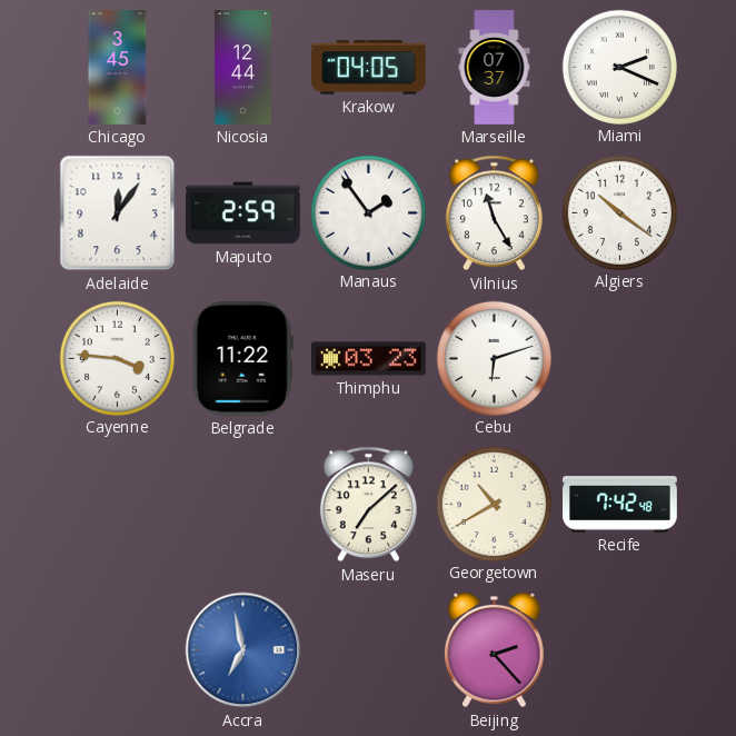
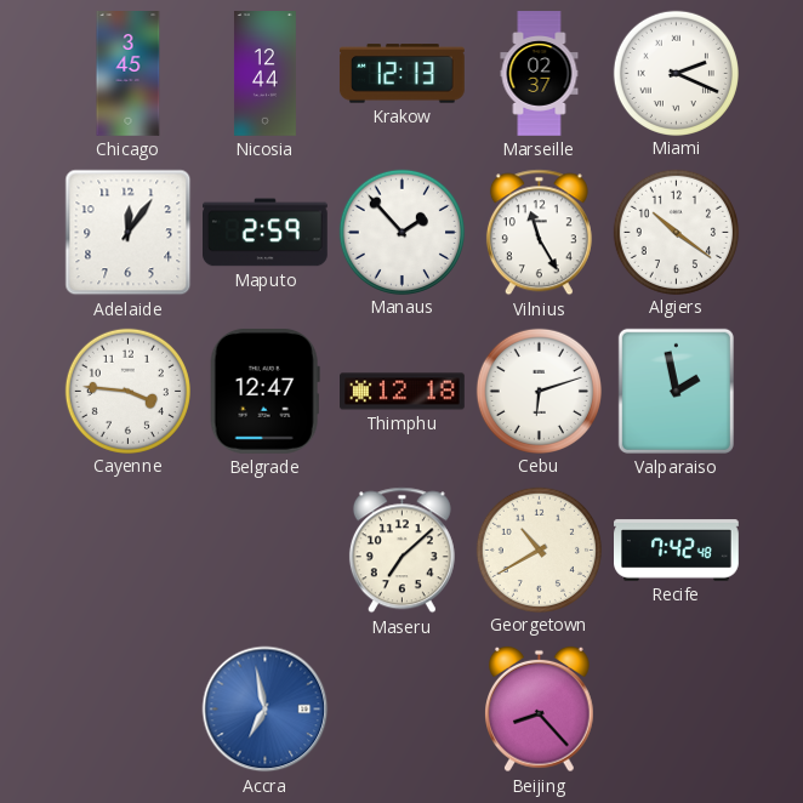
Krakow: 04:05 -> 12:13 (401, 74)
Marseille: 07:37 -> 02:37 (540, 74)
Manaus: 1:54 -> 1:53 (401, 232)
Belgrade: 11:22 -> 12:47 (264, 391)
Thimphu: 03:23 -> 12:18 (403, 392)
Valparaiso: none -> 1:58 (676, 391)
Beijing: 2:23 -> 8:23 (540, 710)
